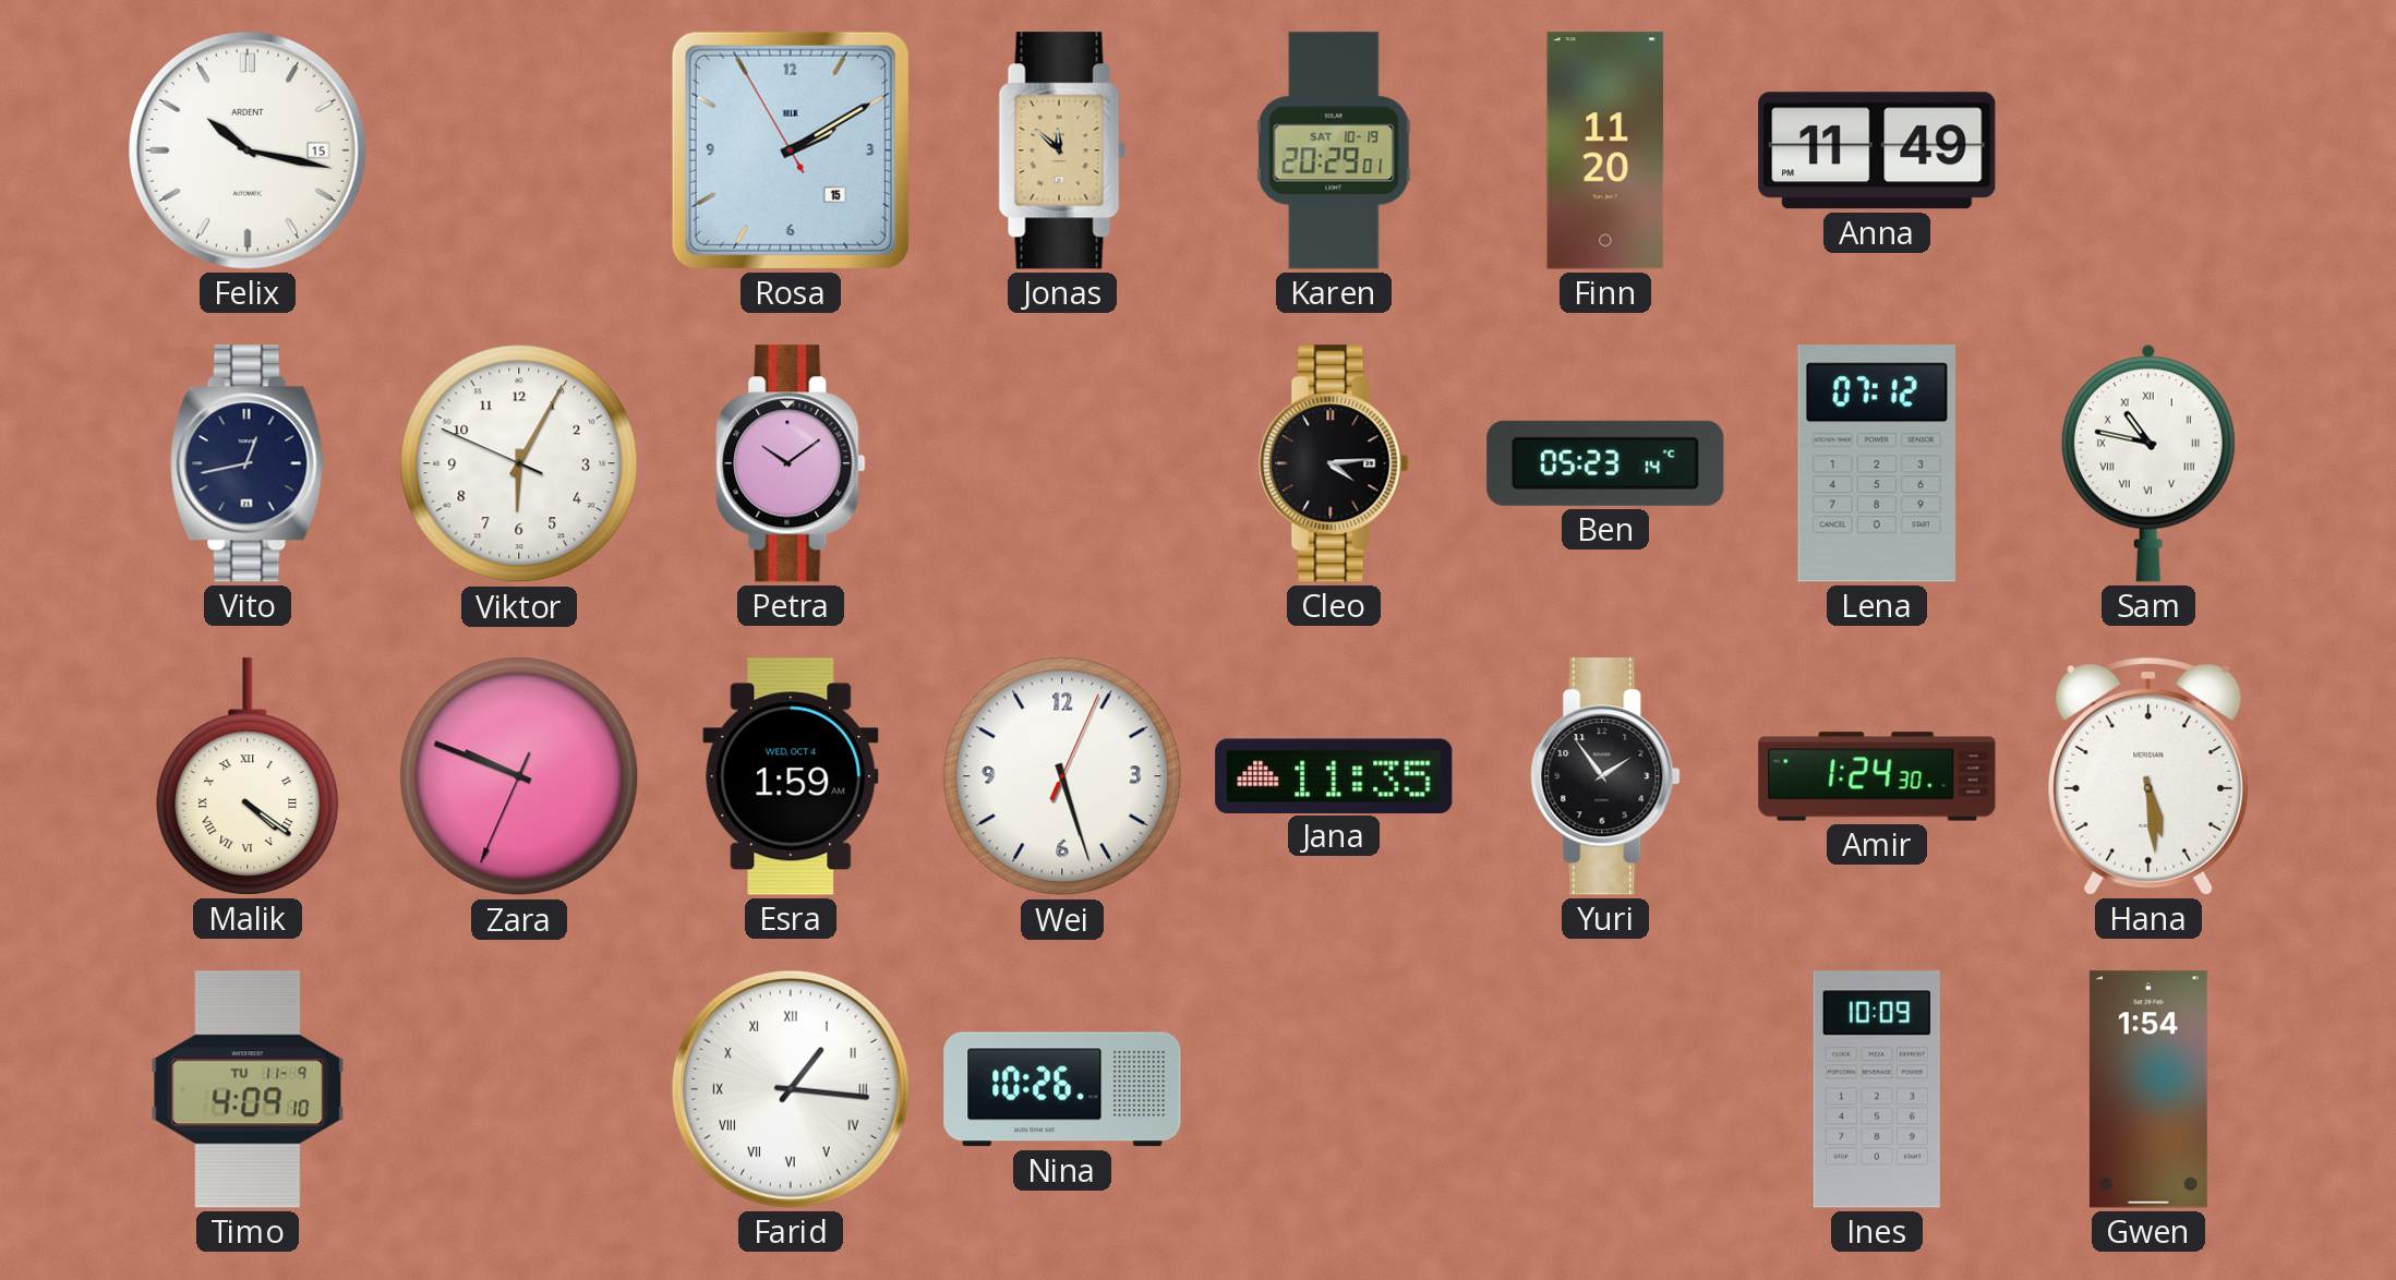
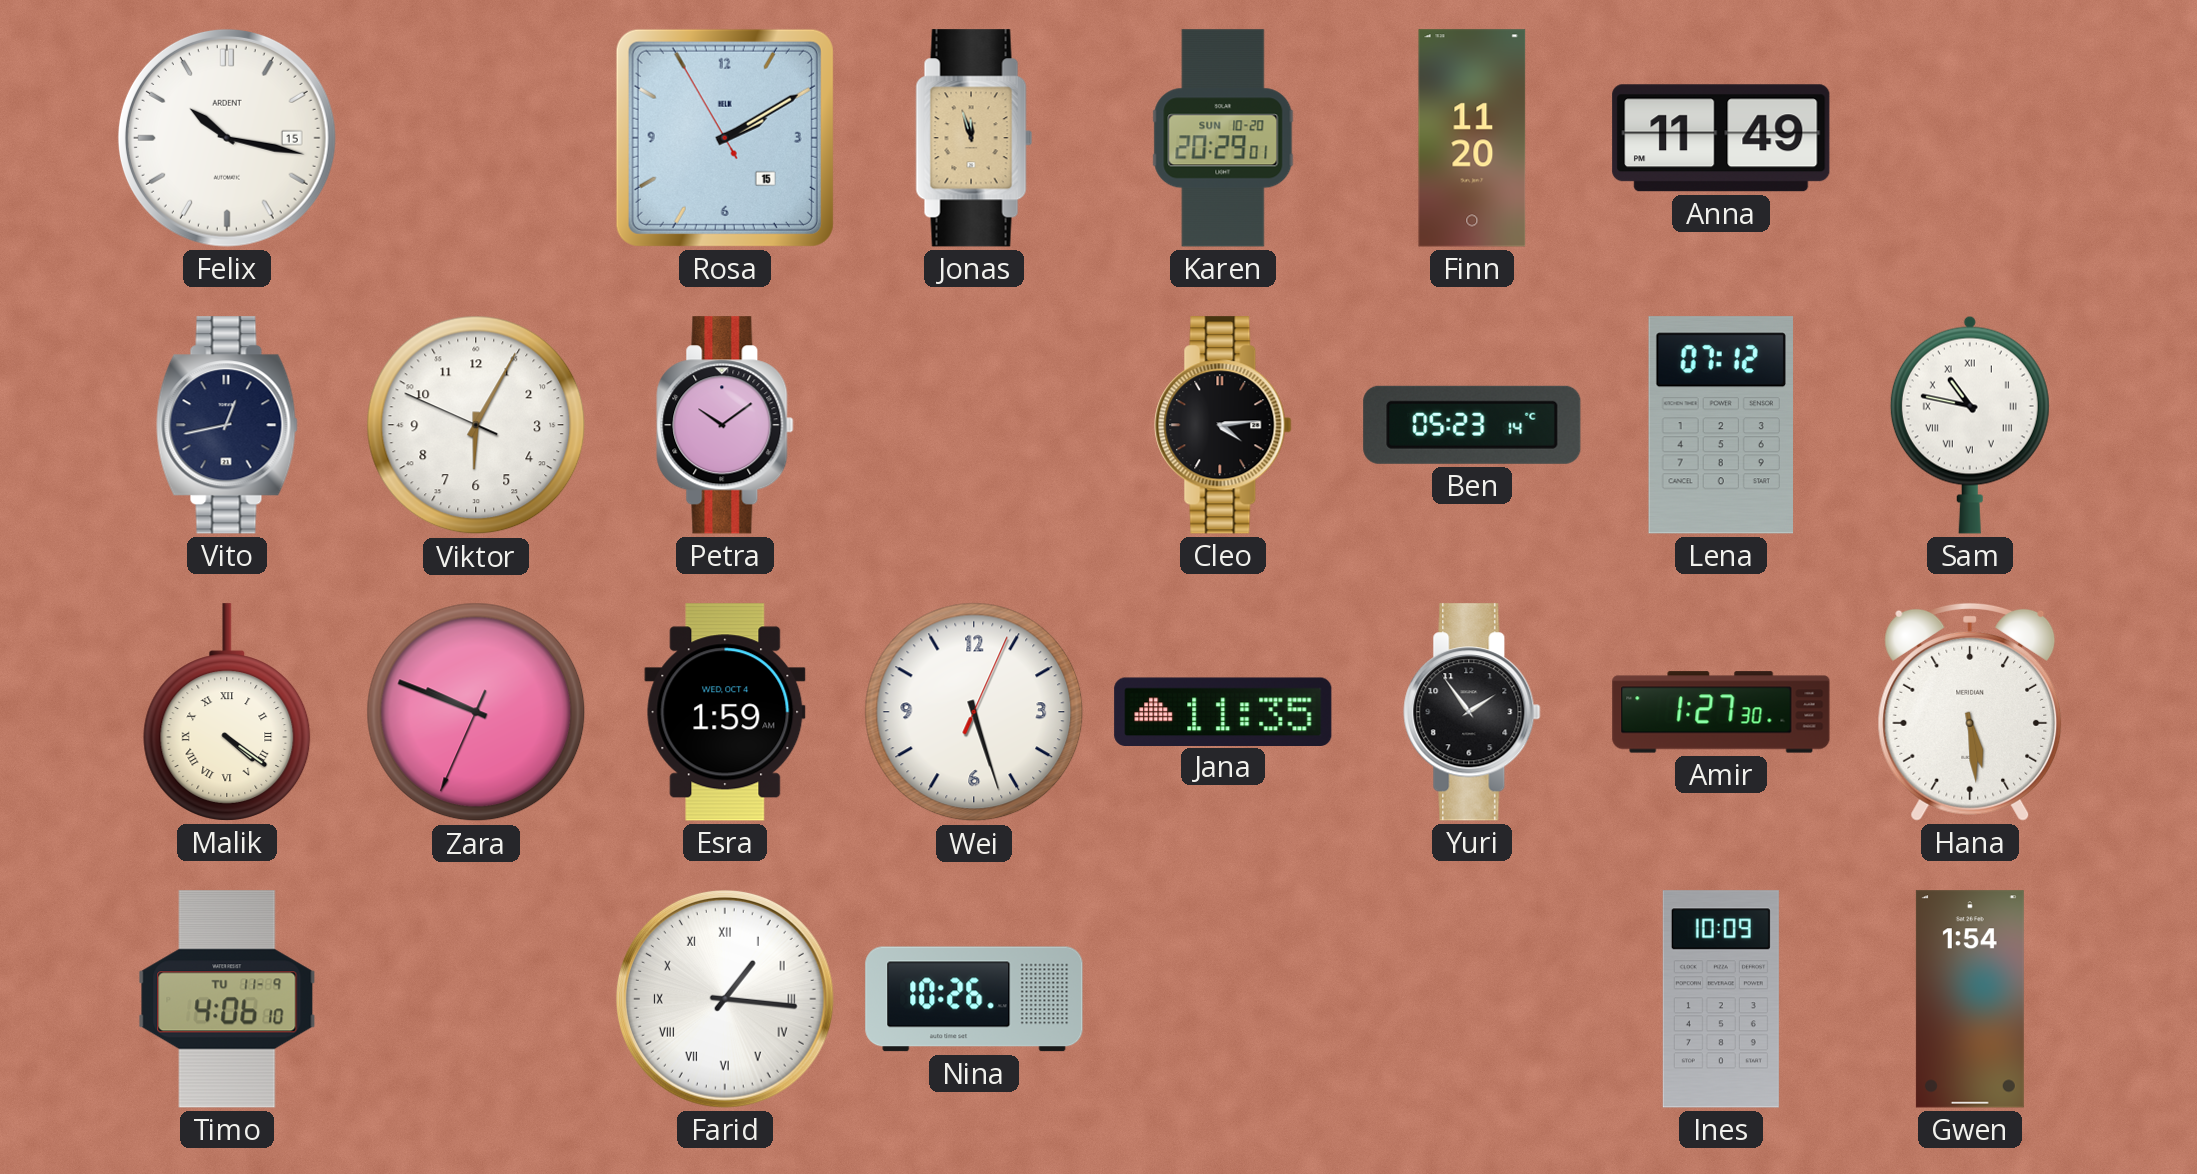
Jonas: 11:52 -> 11:57 (974, 138)
Karen date: SAT 10-19 -> SUN 10-20 (1223, 138)
Amir: 1:24 -> 1:27 (1721, 712)
Timo: 4:09 -> 4:06 (227, 999)
